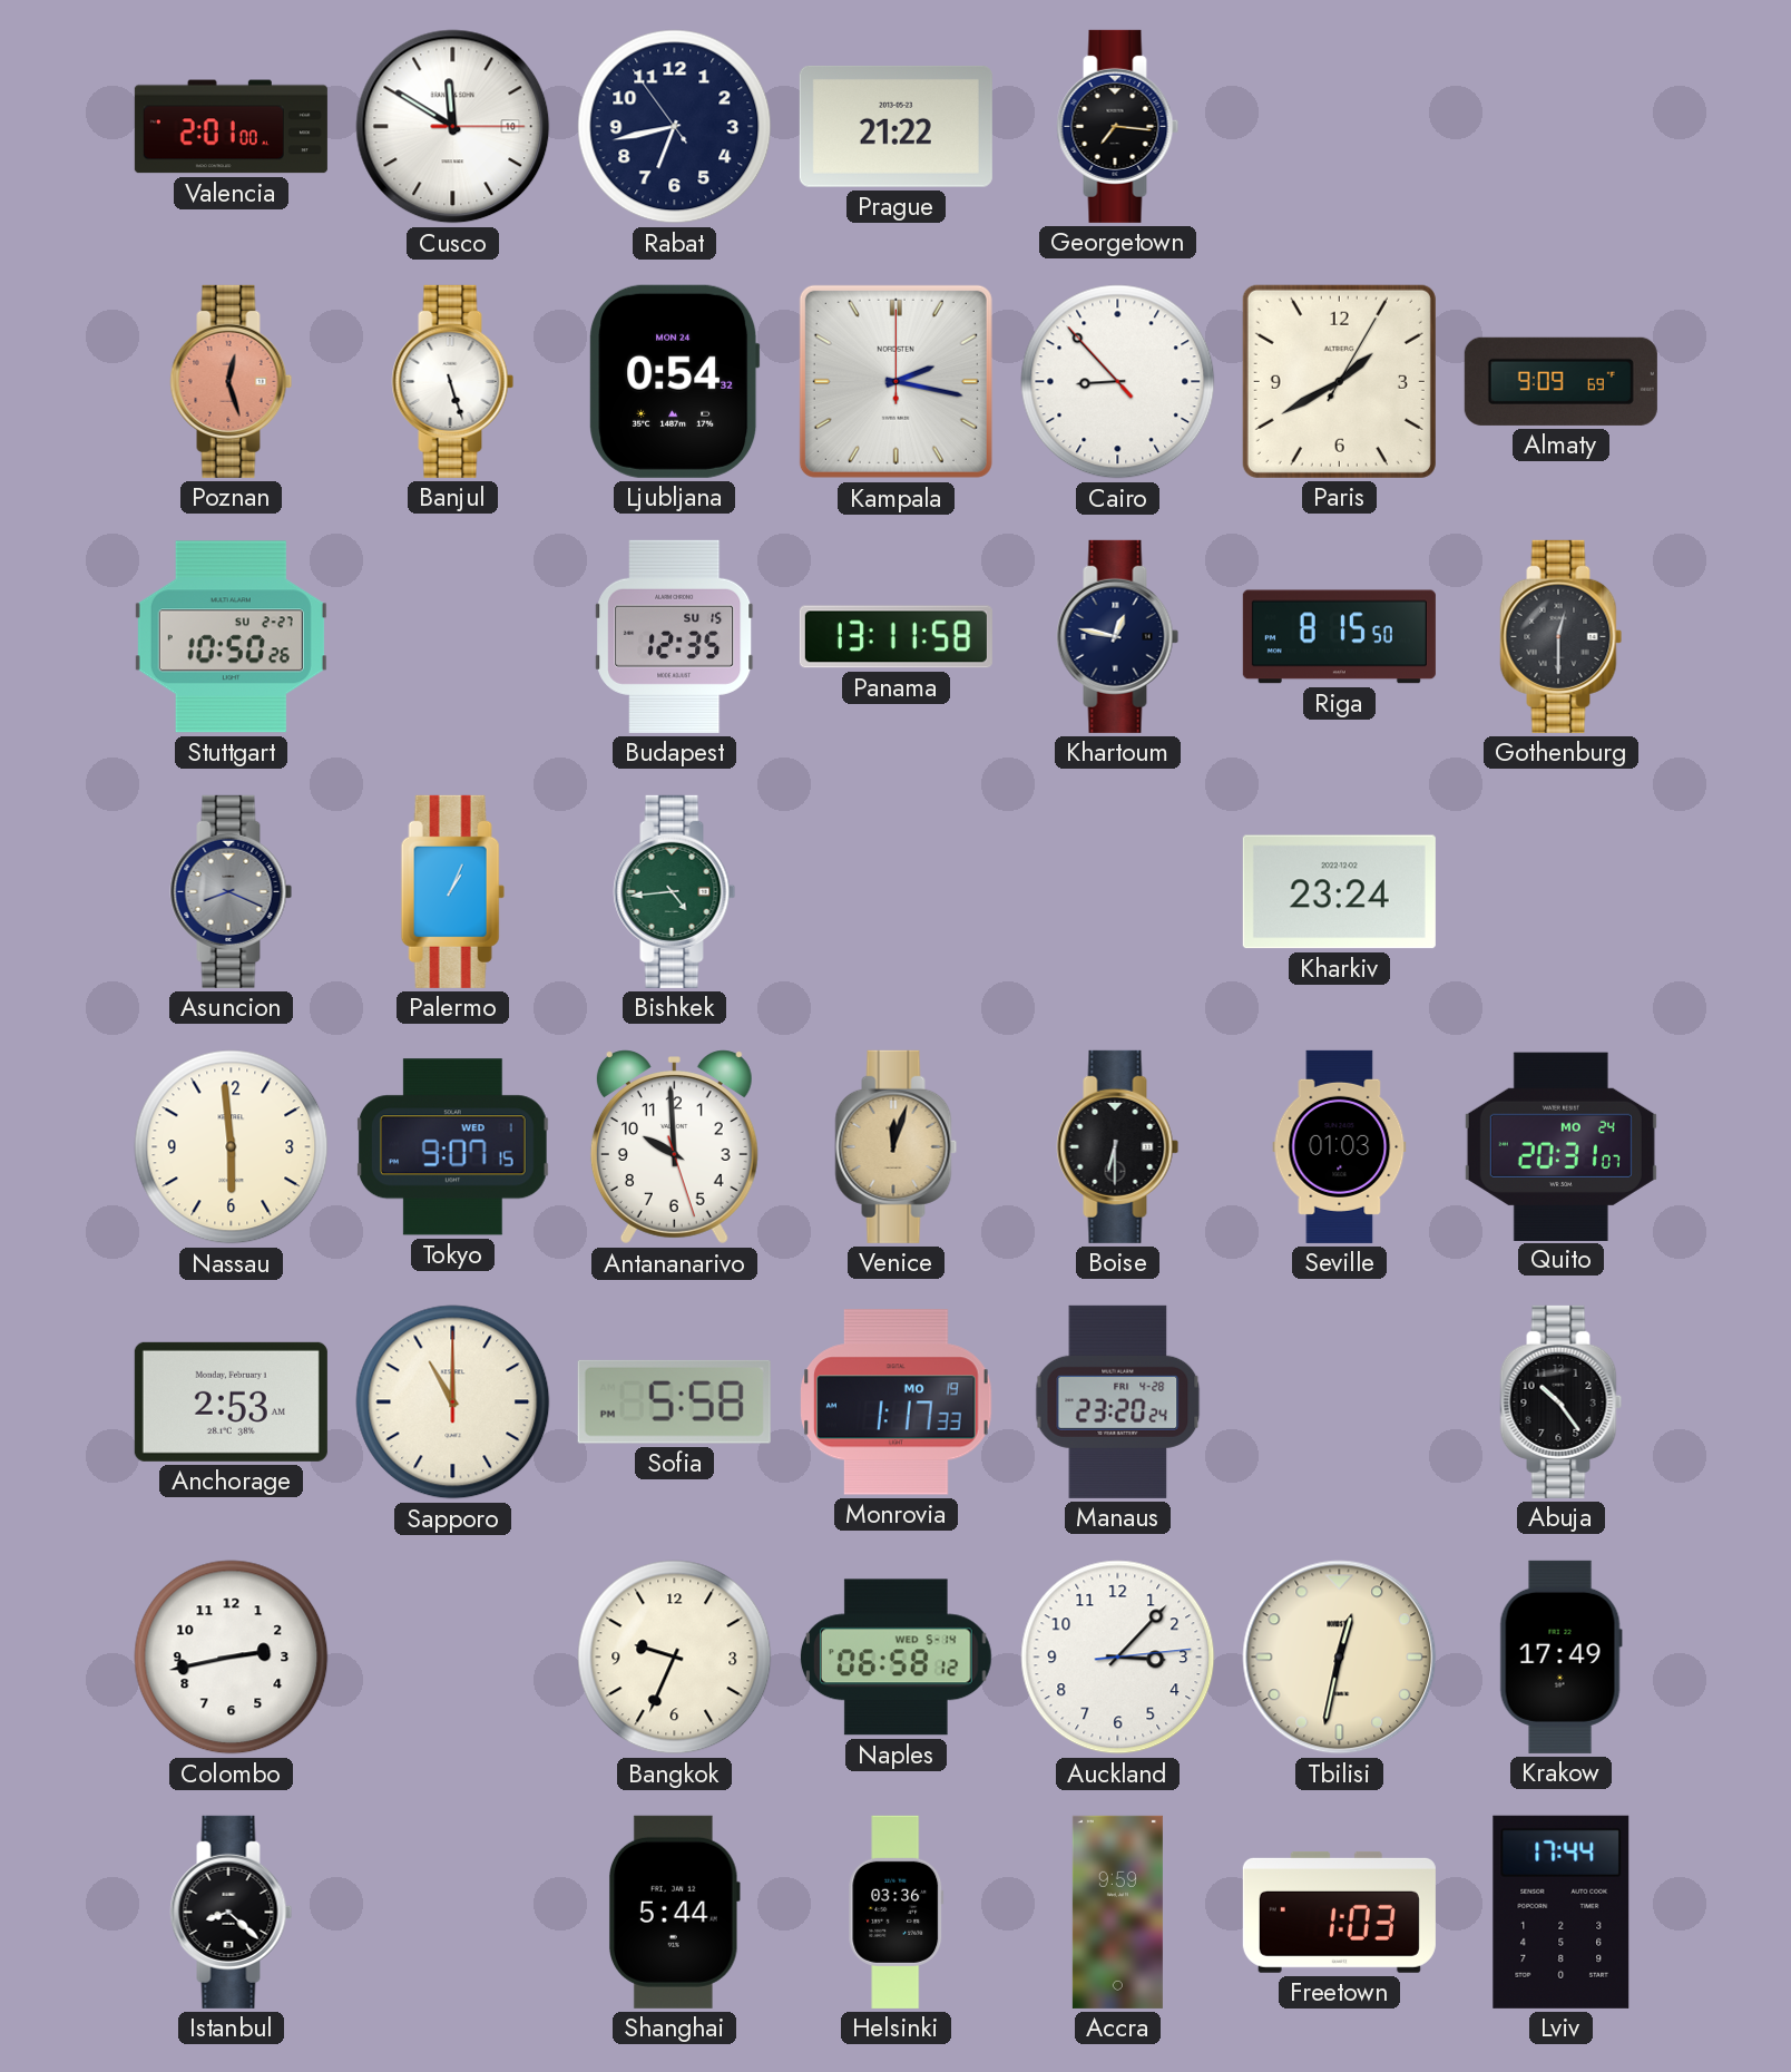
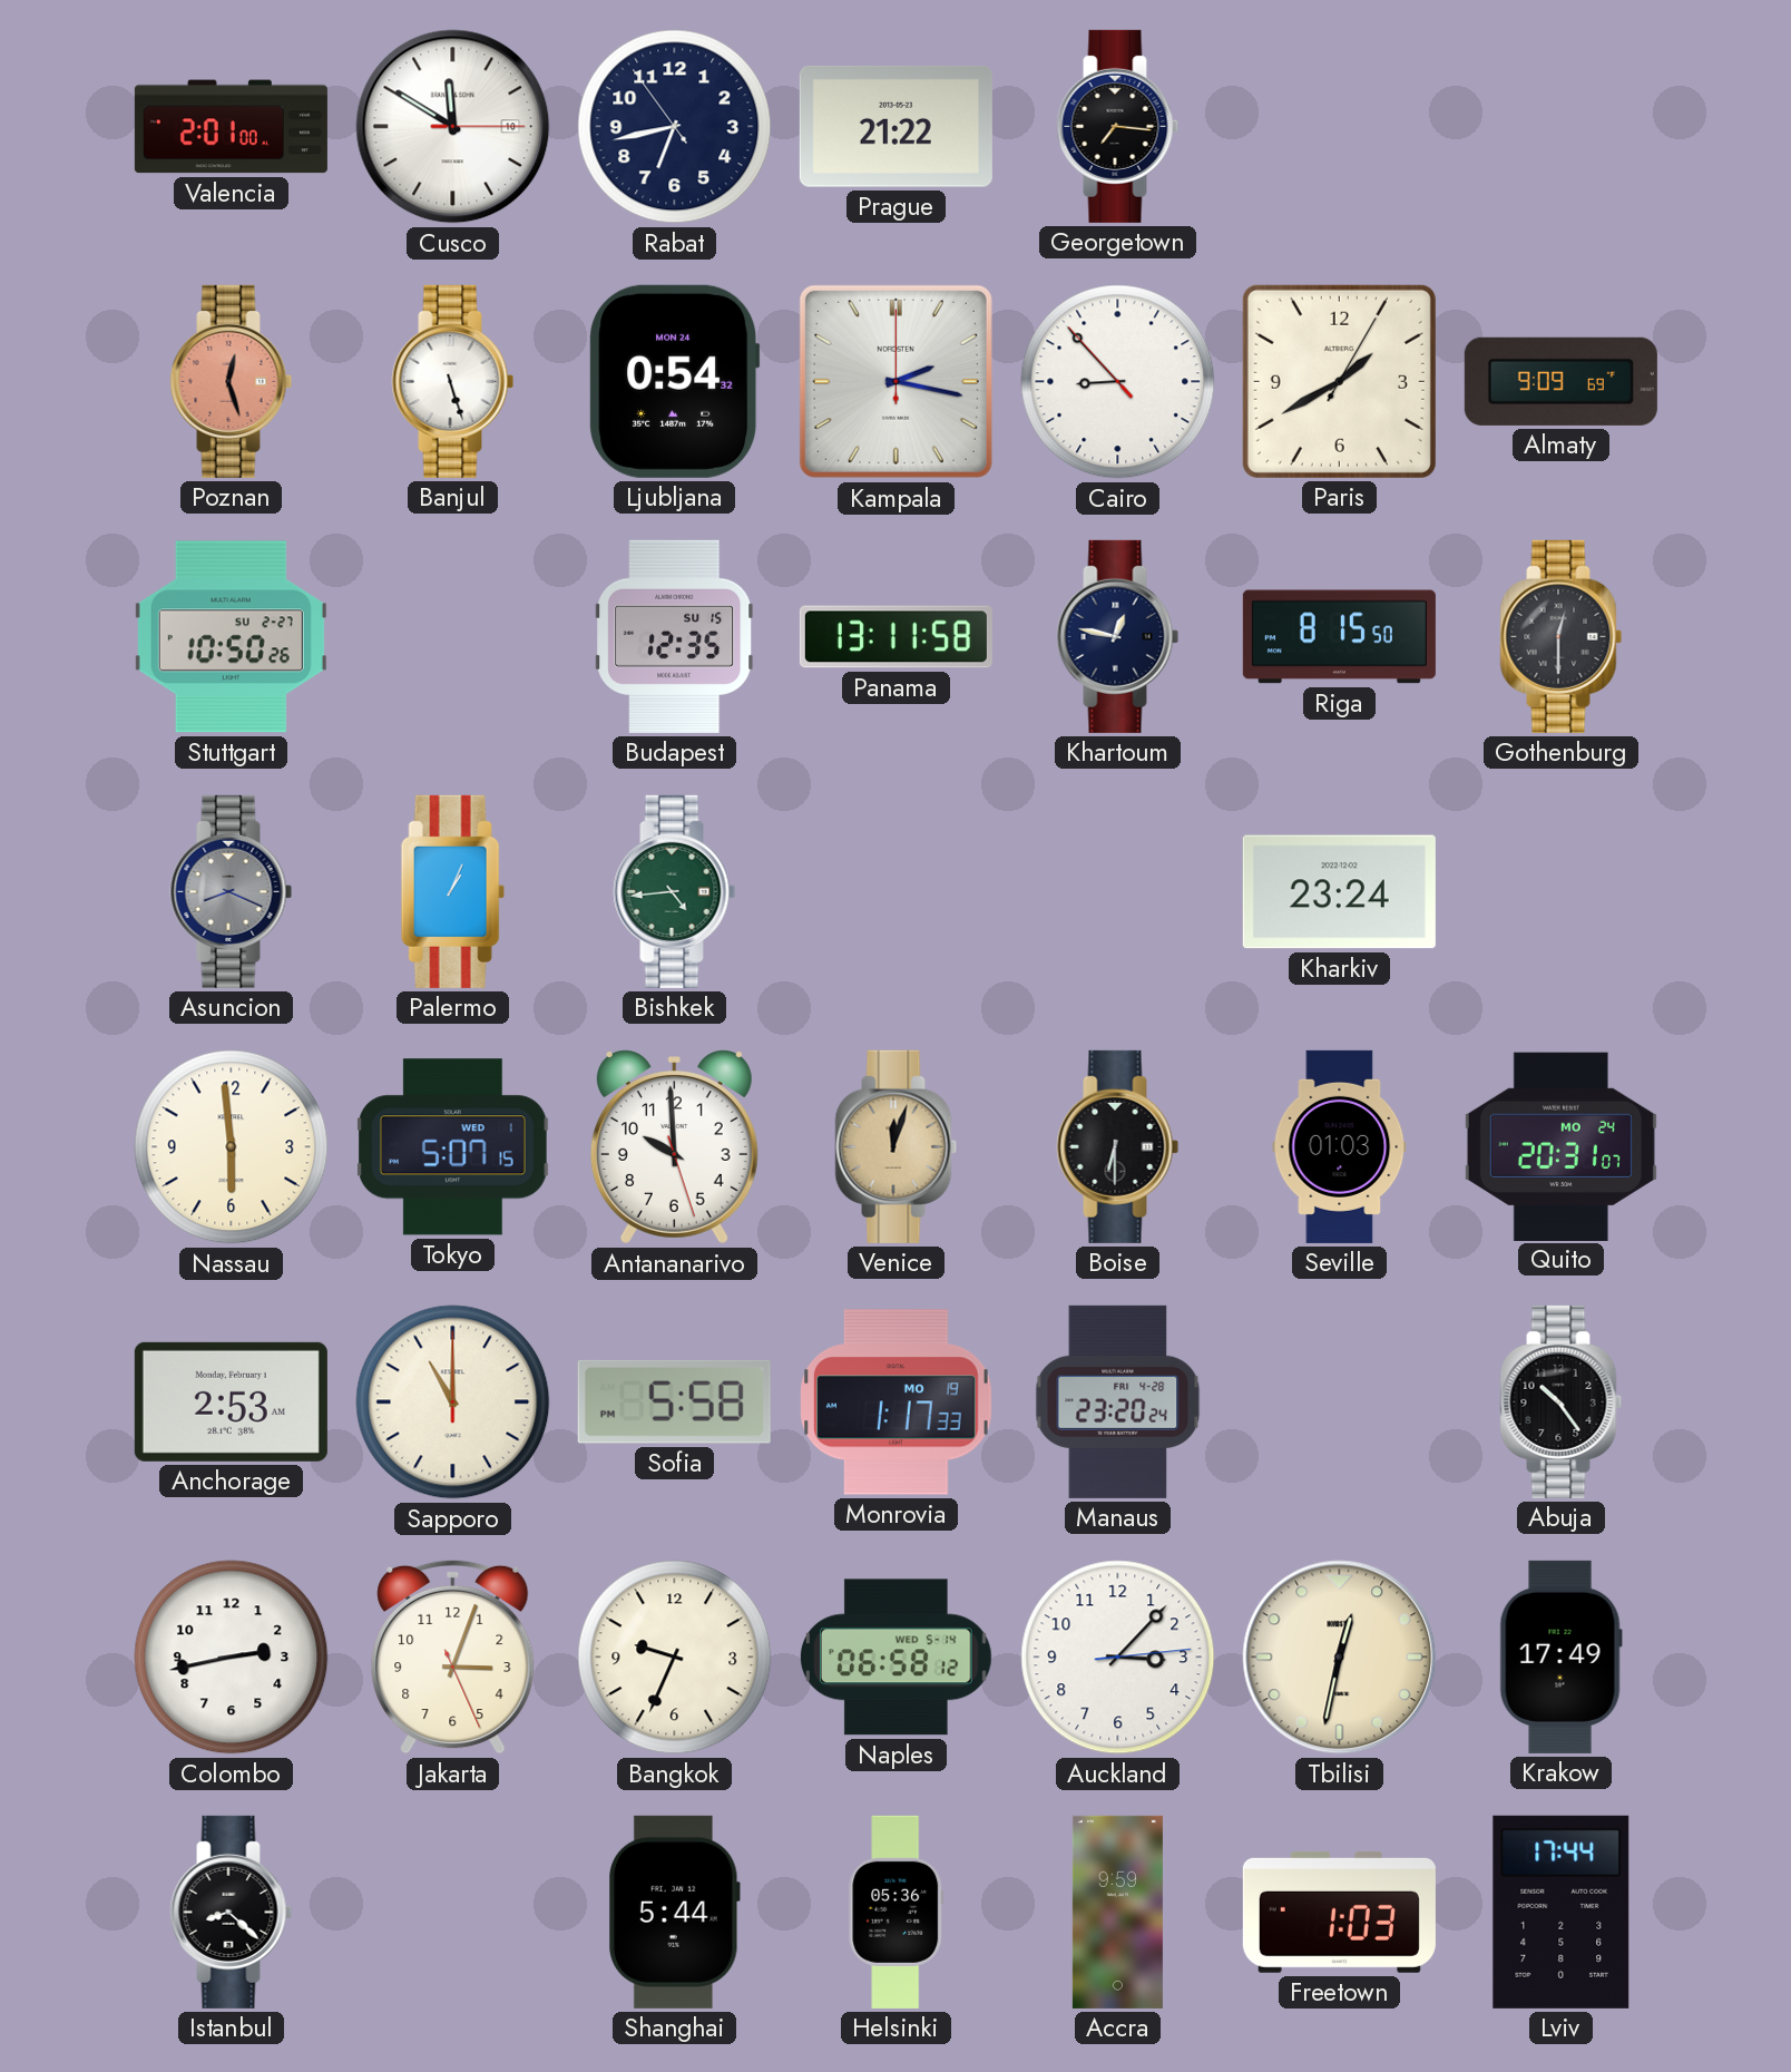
Tokyo: 9:07 -> 5:07 (453, 1147)
Jakarta: none -> 3:03 (453, 1656)
Helsinki: 03:36 -> 05:36 (897, 1912)
